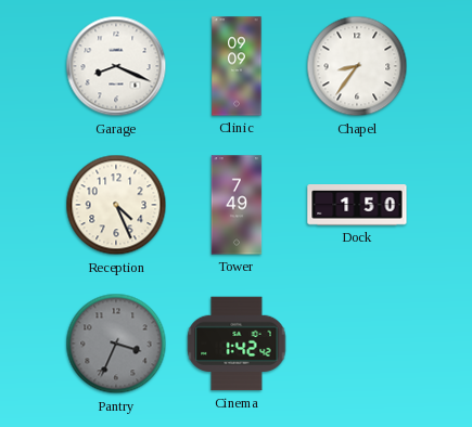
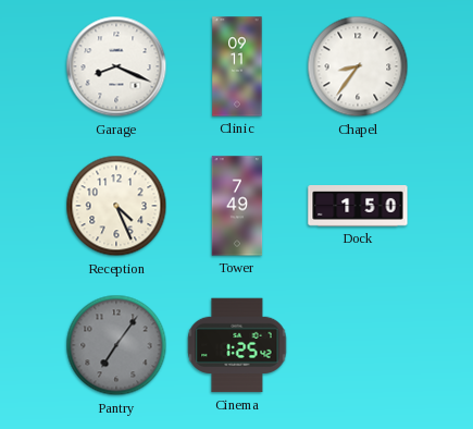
Clinic: 09:09 -> 09:11 (237, 66)
Pantry: 3:34 -> 7:06 (116, 345)
Cinema: 1:42 -> 1:25 (237, 345)
